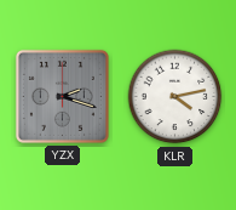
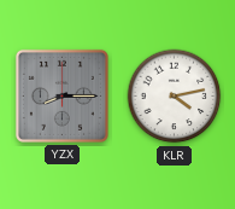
YZX: 2:18 -> 8:15 (61, 95)
